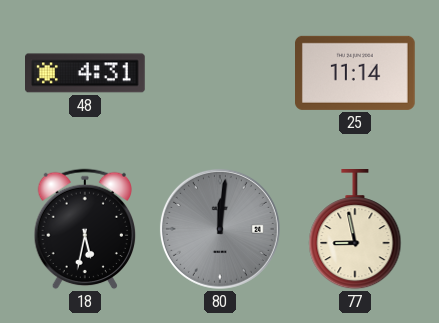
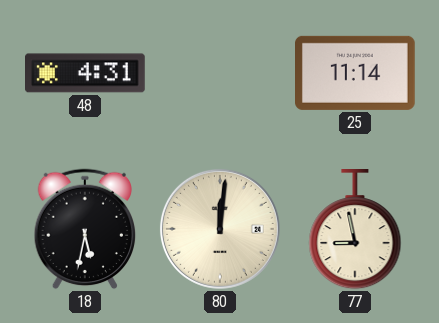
80 dial: grey -> cream (220, 229)
